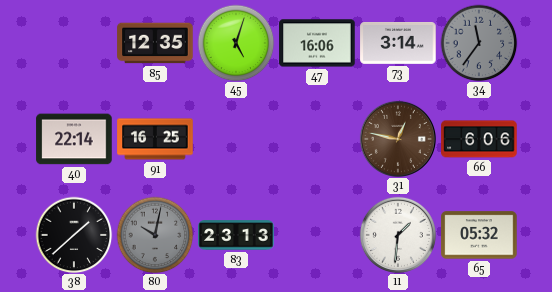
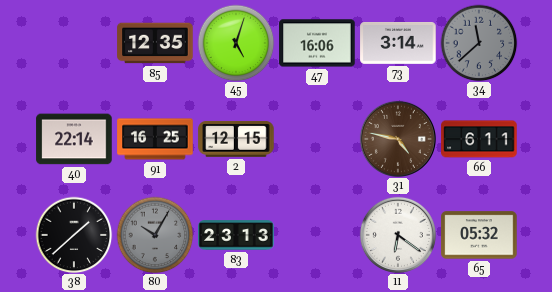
34: 11:36 -> 11:38 (479, 43)
2: none -> 12:15 (236, 139)
31: 12:47 -> 4:47 (398, 139)
66: 6:06 -> 6:11 (479, 139)
80: 10:02 -> 10:05 (155, 235)
11: 1:31 -> 6:21 (398, 235)
